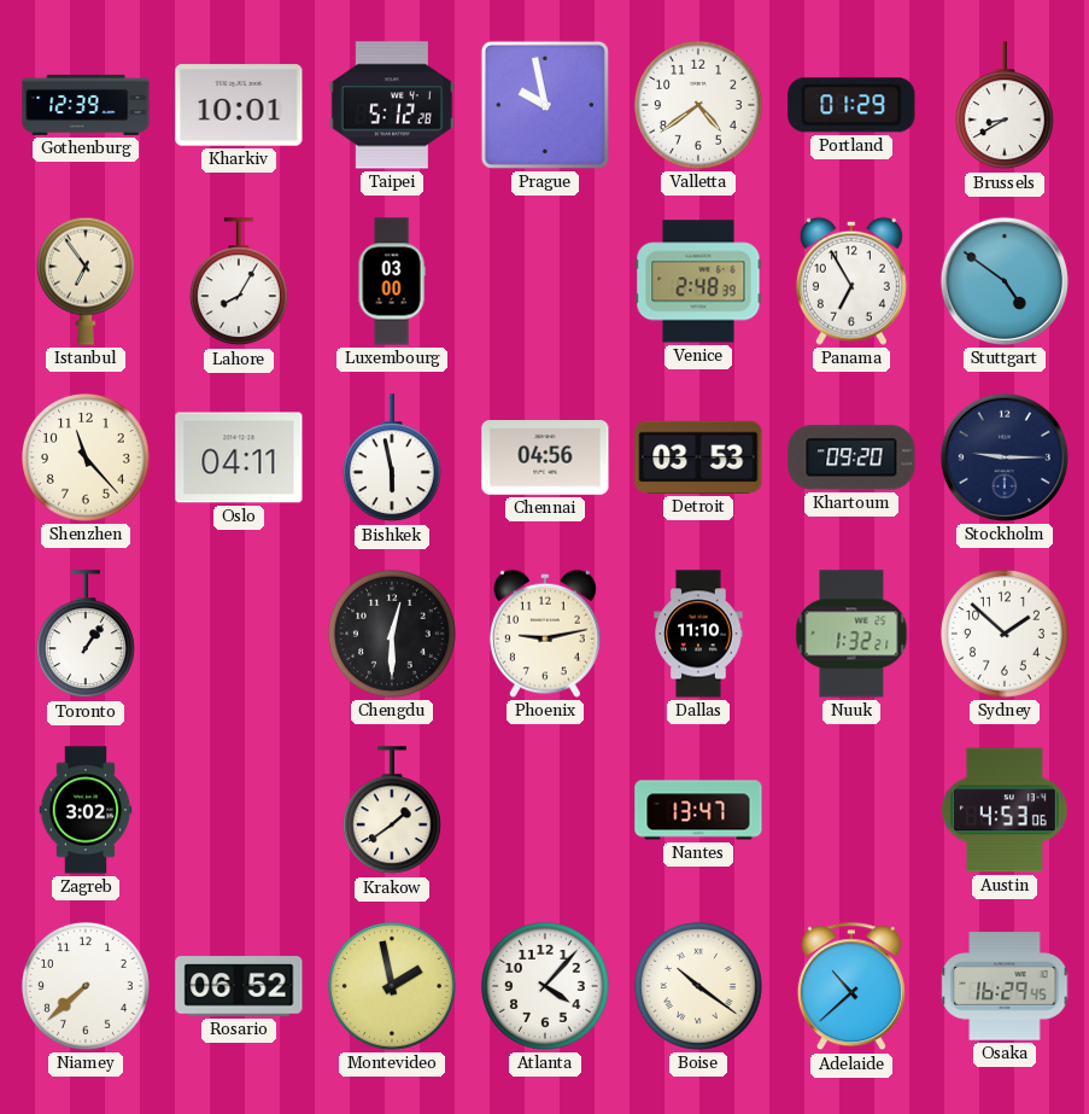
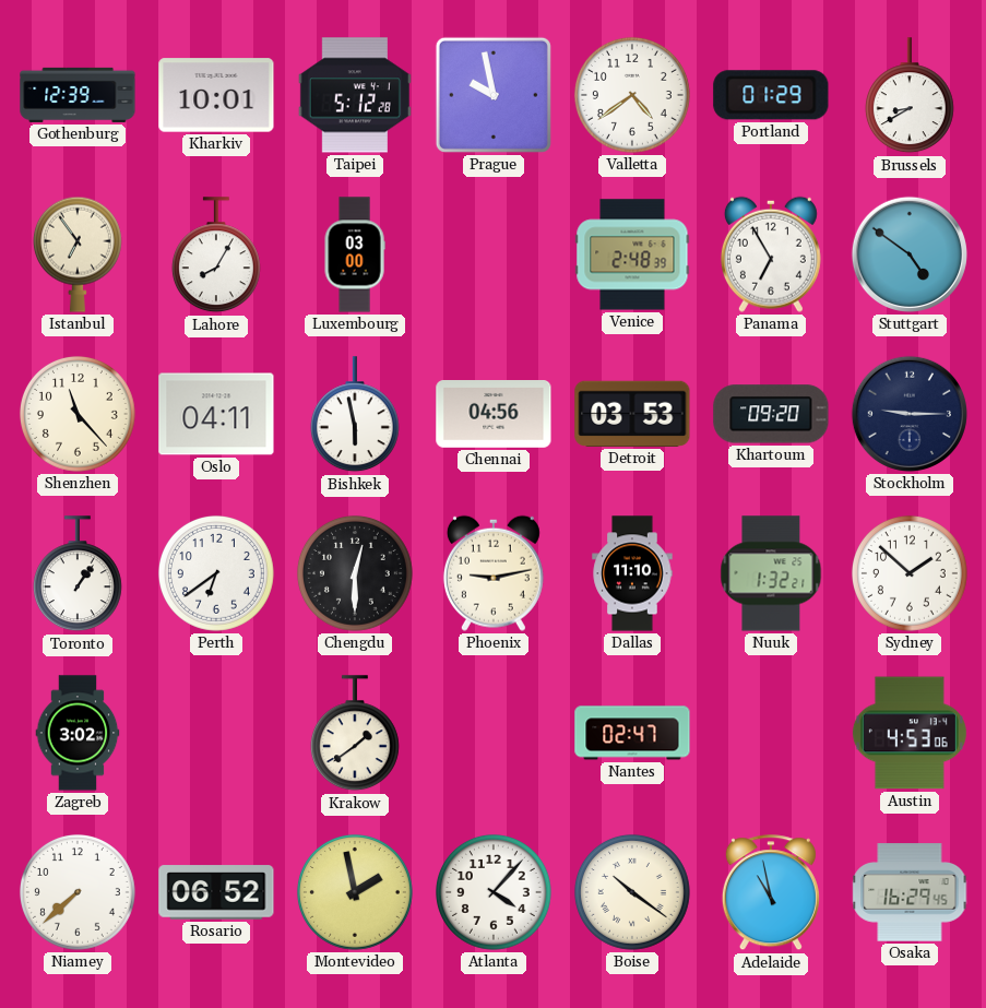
Perth: none -> 6:39 (216, 573)
Nantes: 13:47 -> 02:47 (632, 733)
Adelaide: 10:38 -> 10:58 (771, 893)
